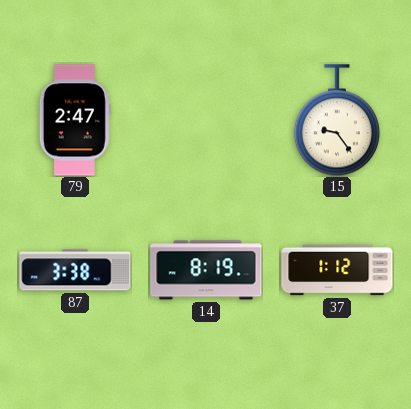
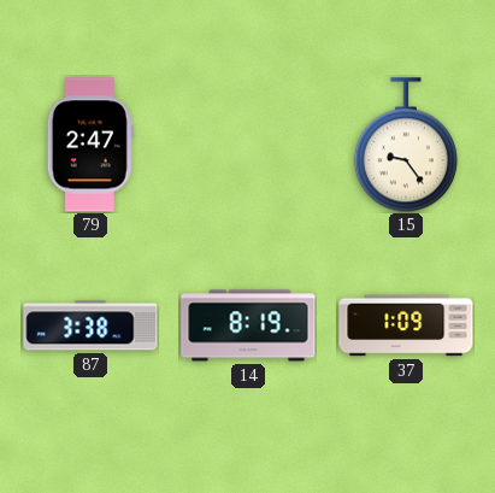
37: 1:12 -> 1:09 (406, 325)
